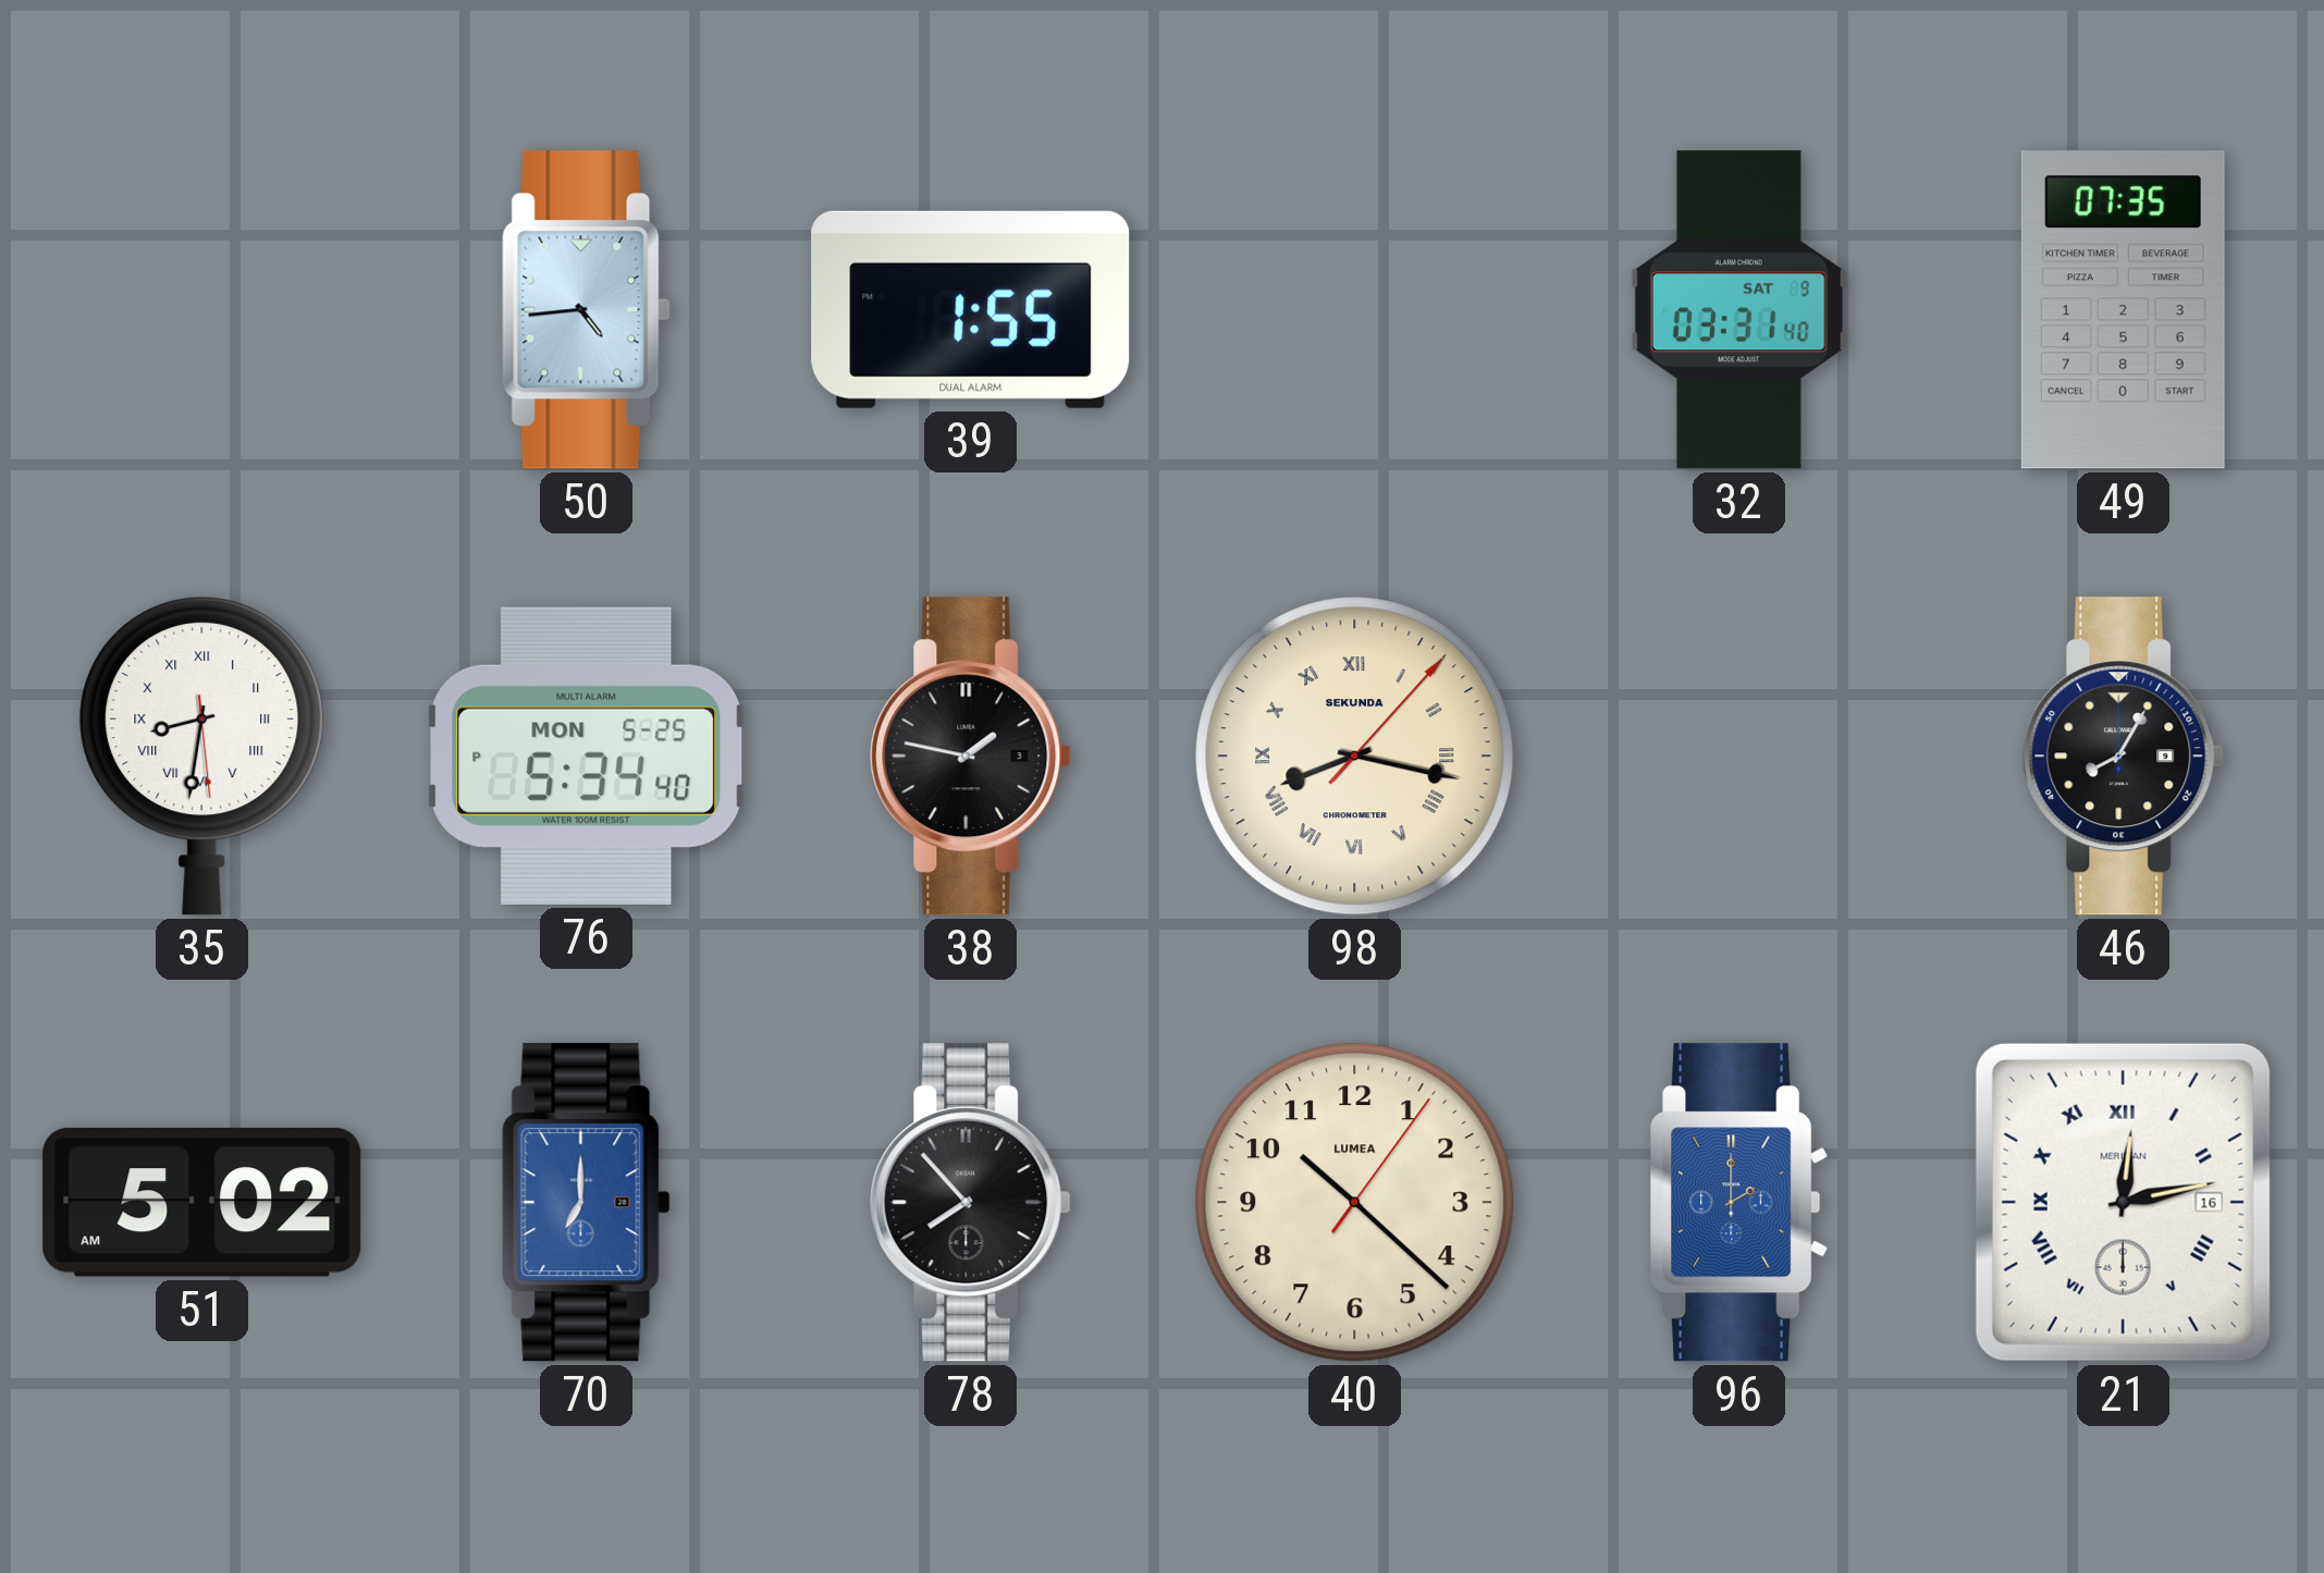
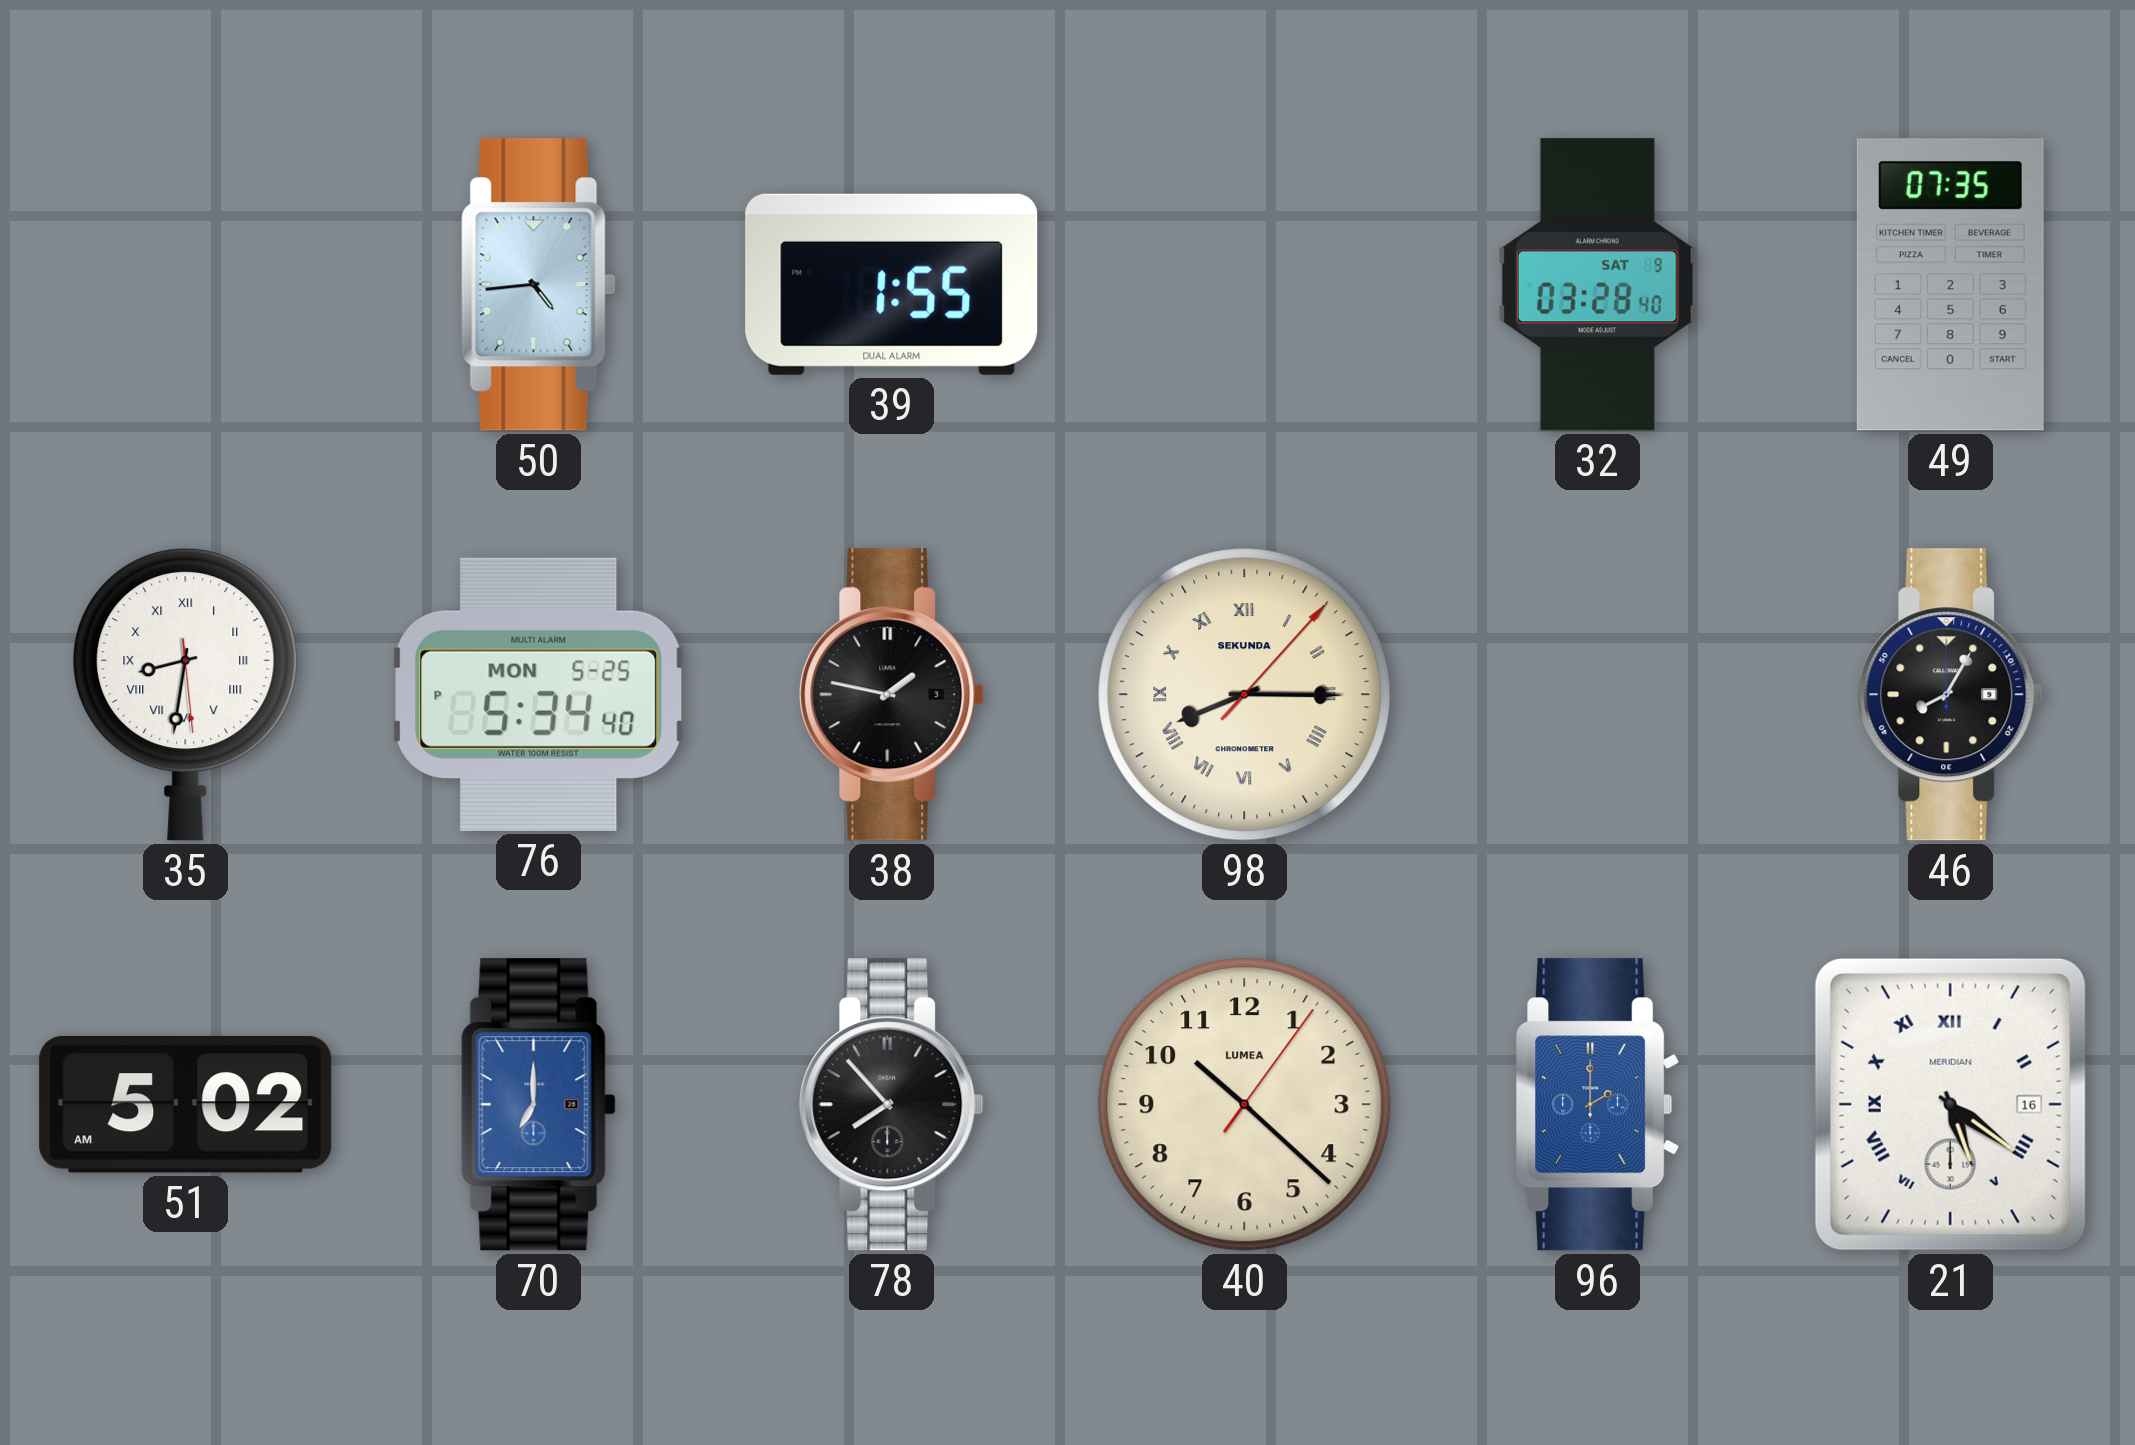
32: 03:31 -> 03:28 (1597, 285)
98: 8:17 -> 8:15 (1245, 695)
21: 12:13 -> 5:21 (1950, 1104)
